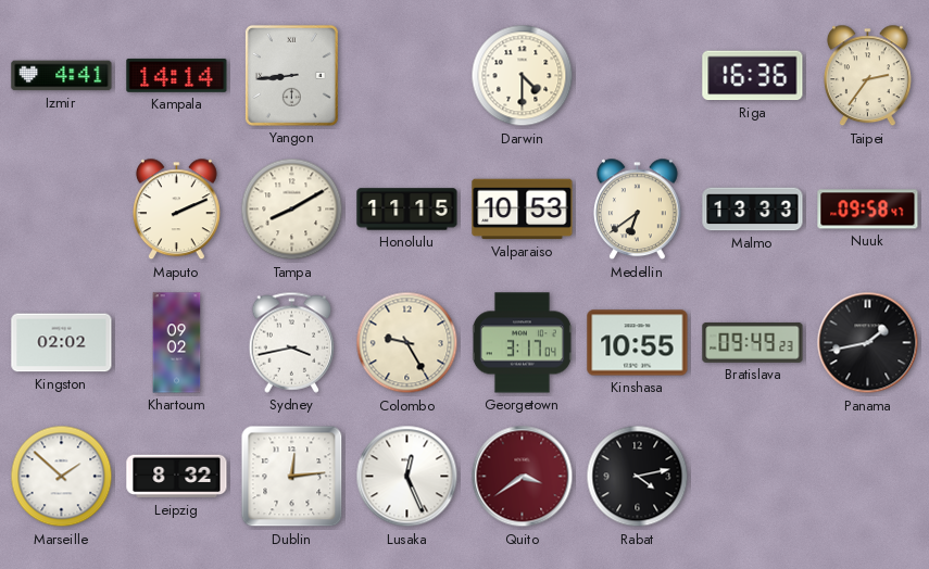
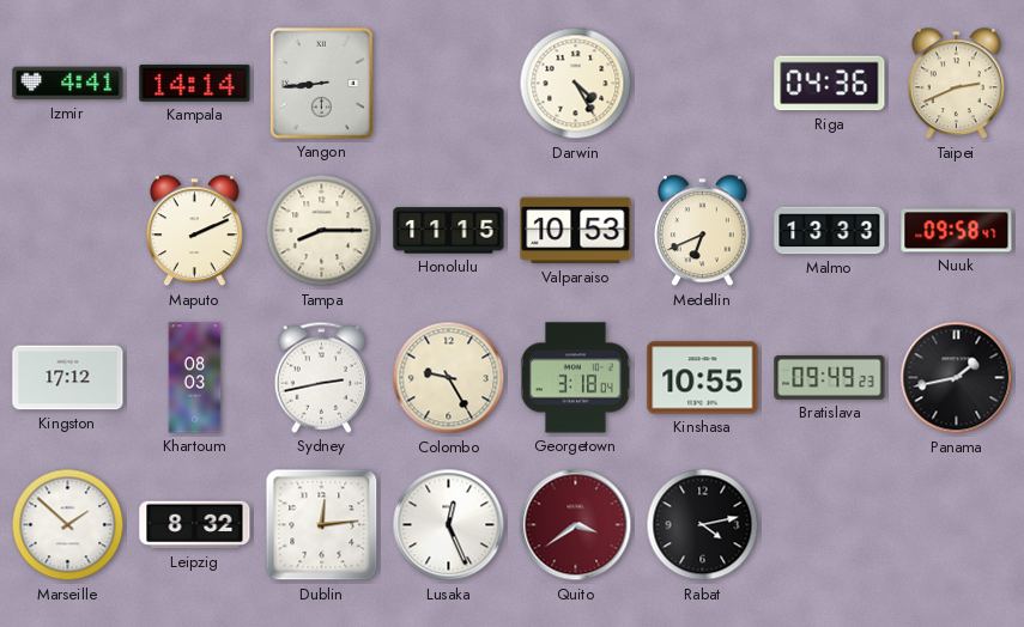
Darwin: 4:30 -> 4:25 (576, 84)
Riga: 16:36 -> 04:36 (830, 84)
Taipei: 2:36 -> 2:41 (956, 84)
Tampa: 8:10 -> 8:15 (322, 231)
Medellin: 6:39 -> 6:41 (702, 231)
Kingston: 02:02 -> 17:12 (68, 378)
Khartoum: 09:02 -> 08:03 (195, 378)
Sydney: 3:43 -> 2:43 (322, 377)
Georgetown: 3:17 -> 3:18 (575, 378)
